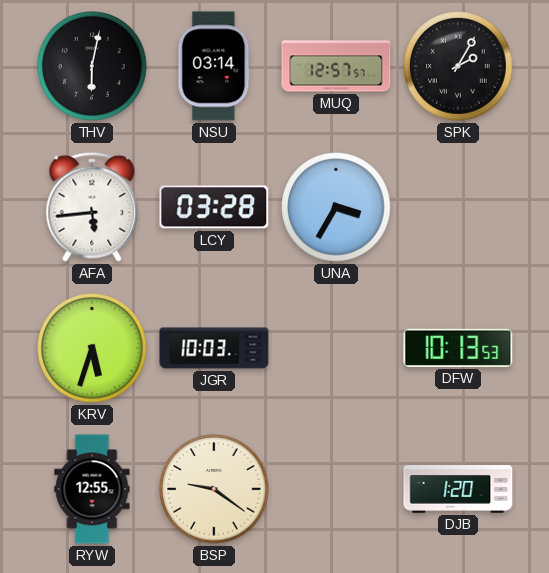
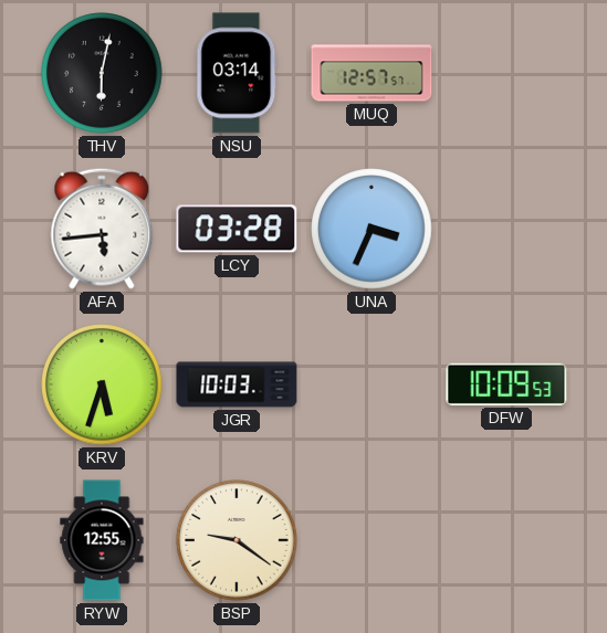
SPK: 2:05 -> none (458, 66)
UNA: 3:35 -> 3:34 (371, 229)
DFW: 10:13 -> 10:09 (506, 384)
DJB: 1:20 -> none (458, 490)
